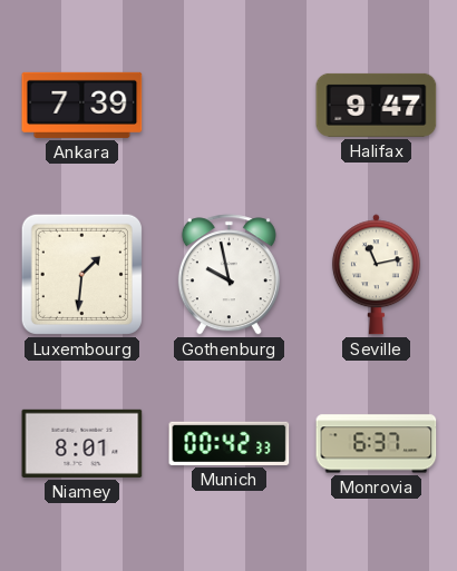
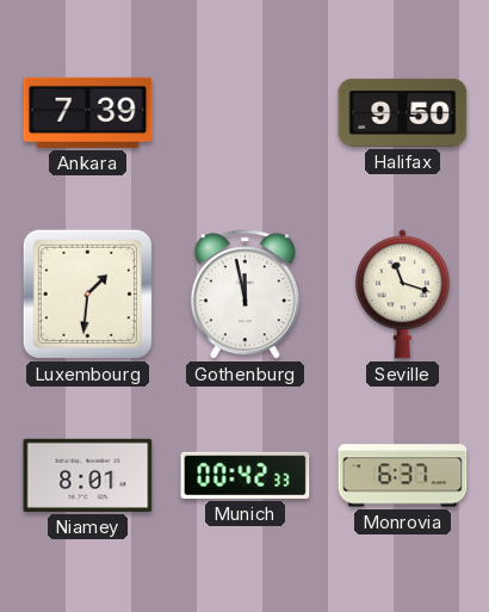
Halifax: 9:47 -> 9:50 (403, 112)
Gothenburg: 9:58 -> 11:58 (244, 295)
Seville: 11:13 -> 11:18 (402, 295)
